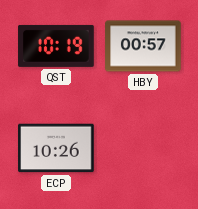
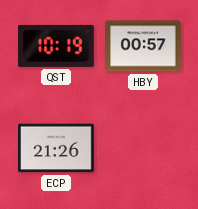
ECP: 10:26 -> 21:26 (56, 148)
